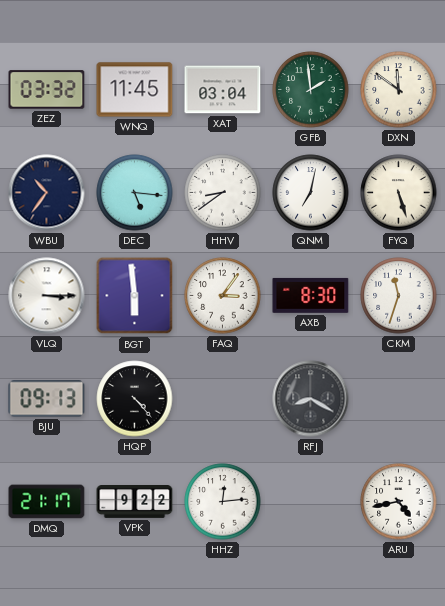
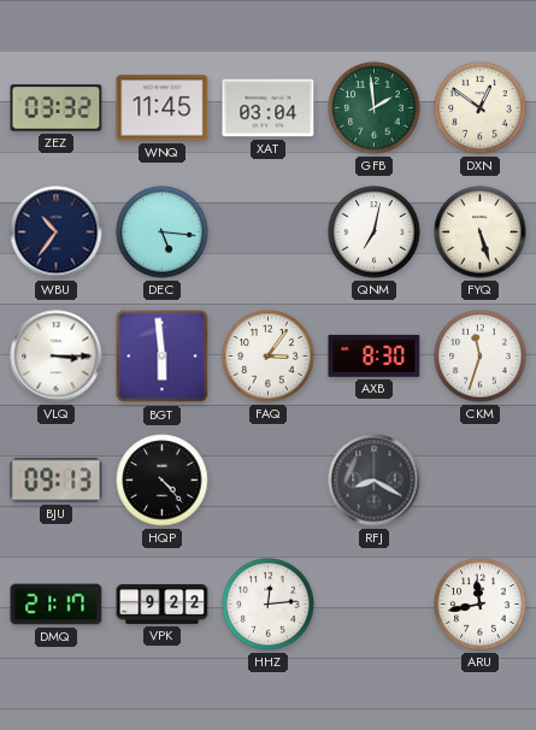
DXN: 11:51 -> 12:51 (481, 108)
HHV: 8:39 -> none (223, 193)
ARU: 4:43 -> 11:43 (481, 605)
